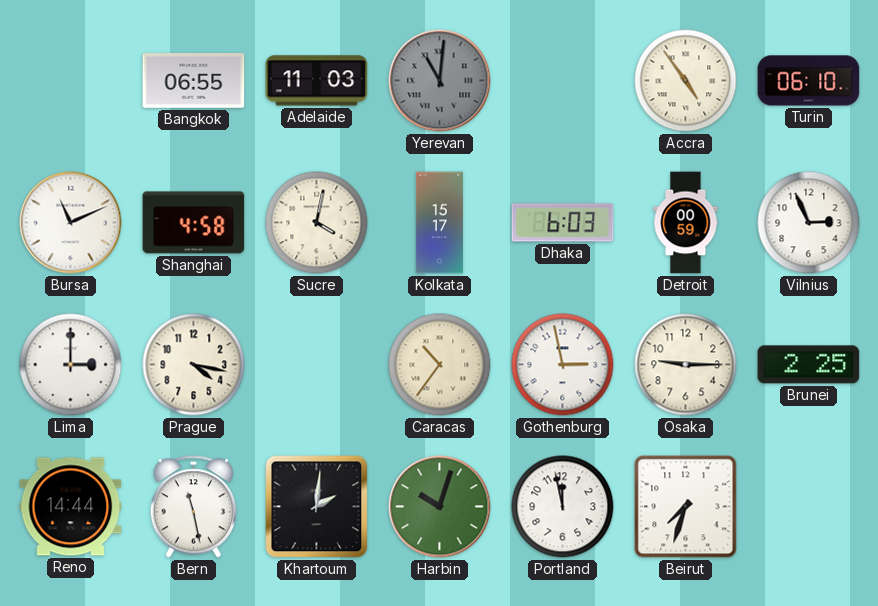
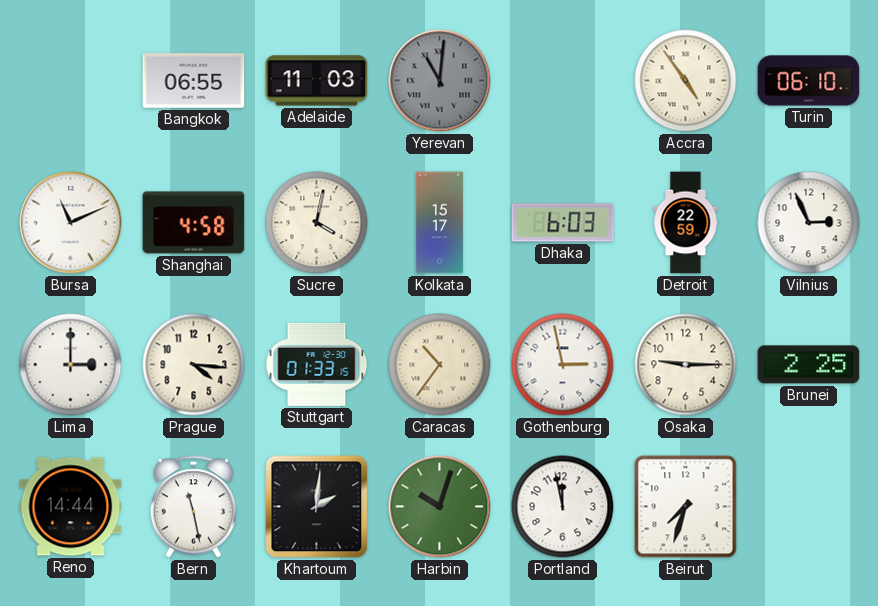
Detroit: 00:59 -> 22:59 (686, 223)
Prague: 4:17 -> 4:16 (194, 365)
Stuttgart: none -> 01:33 (317, 364)
